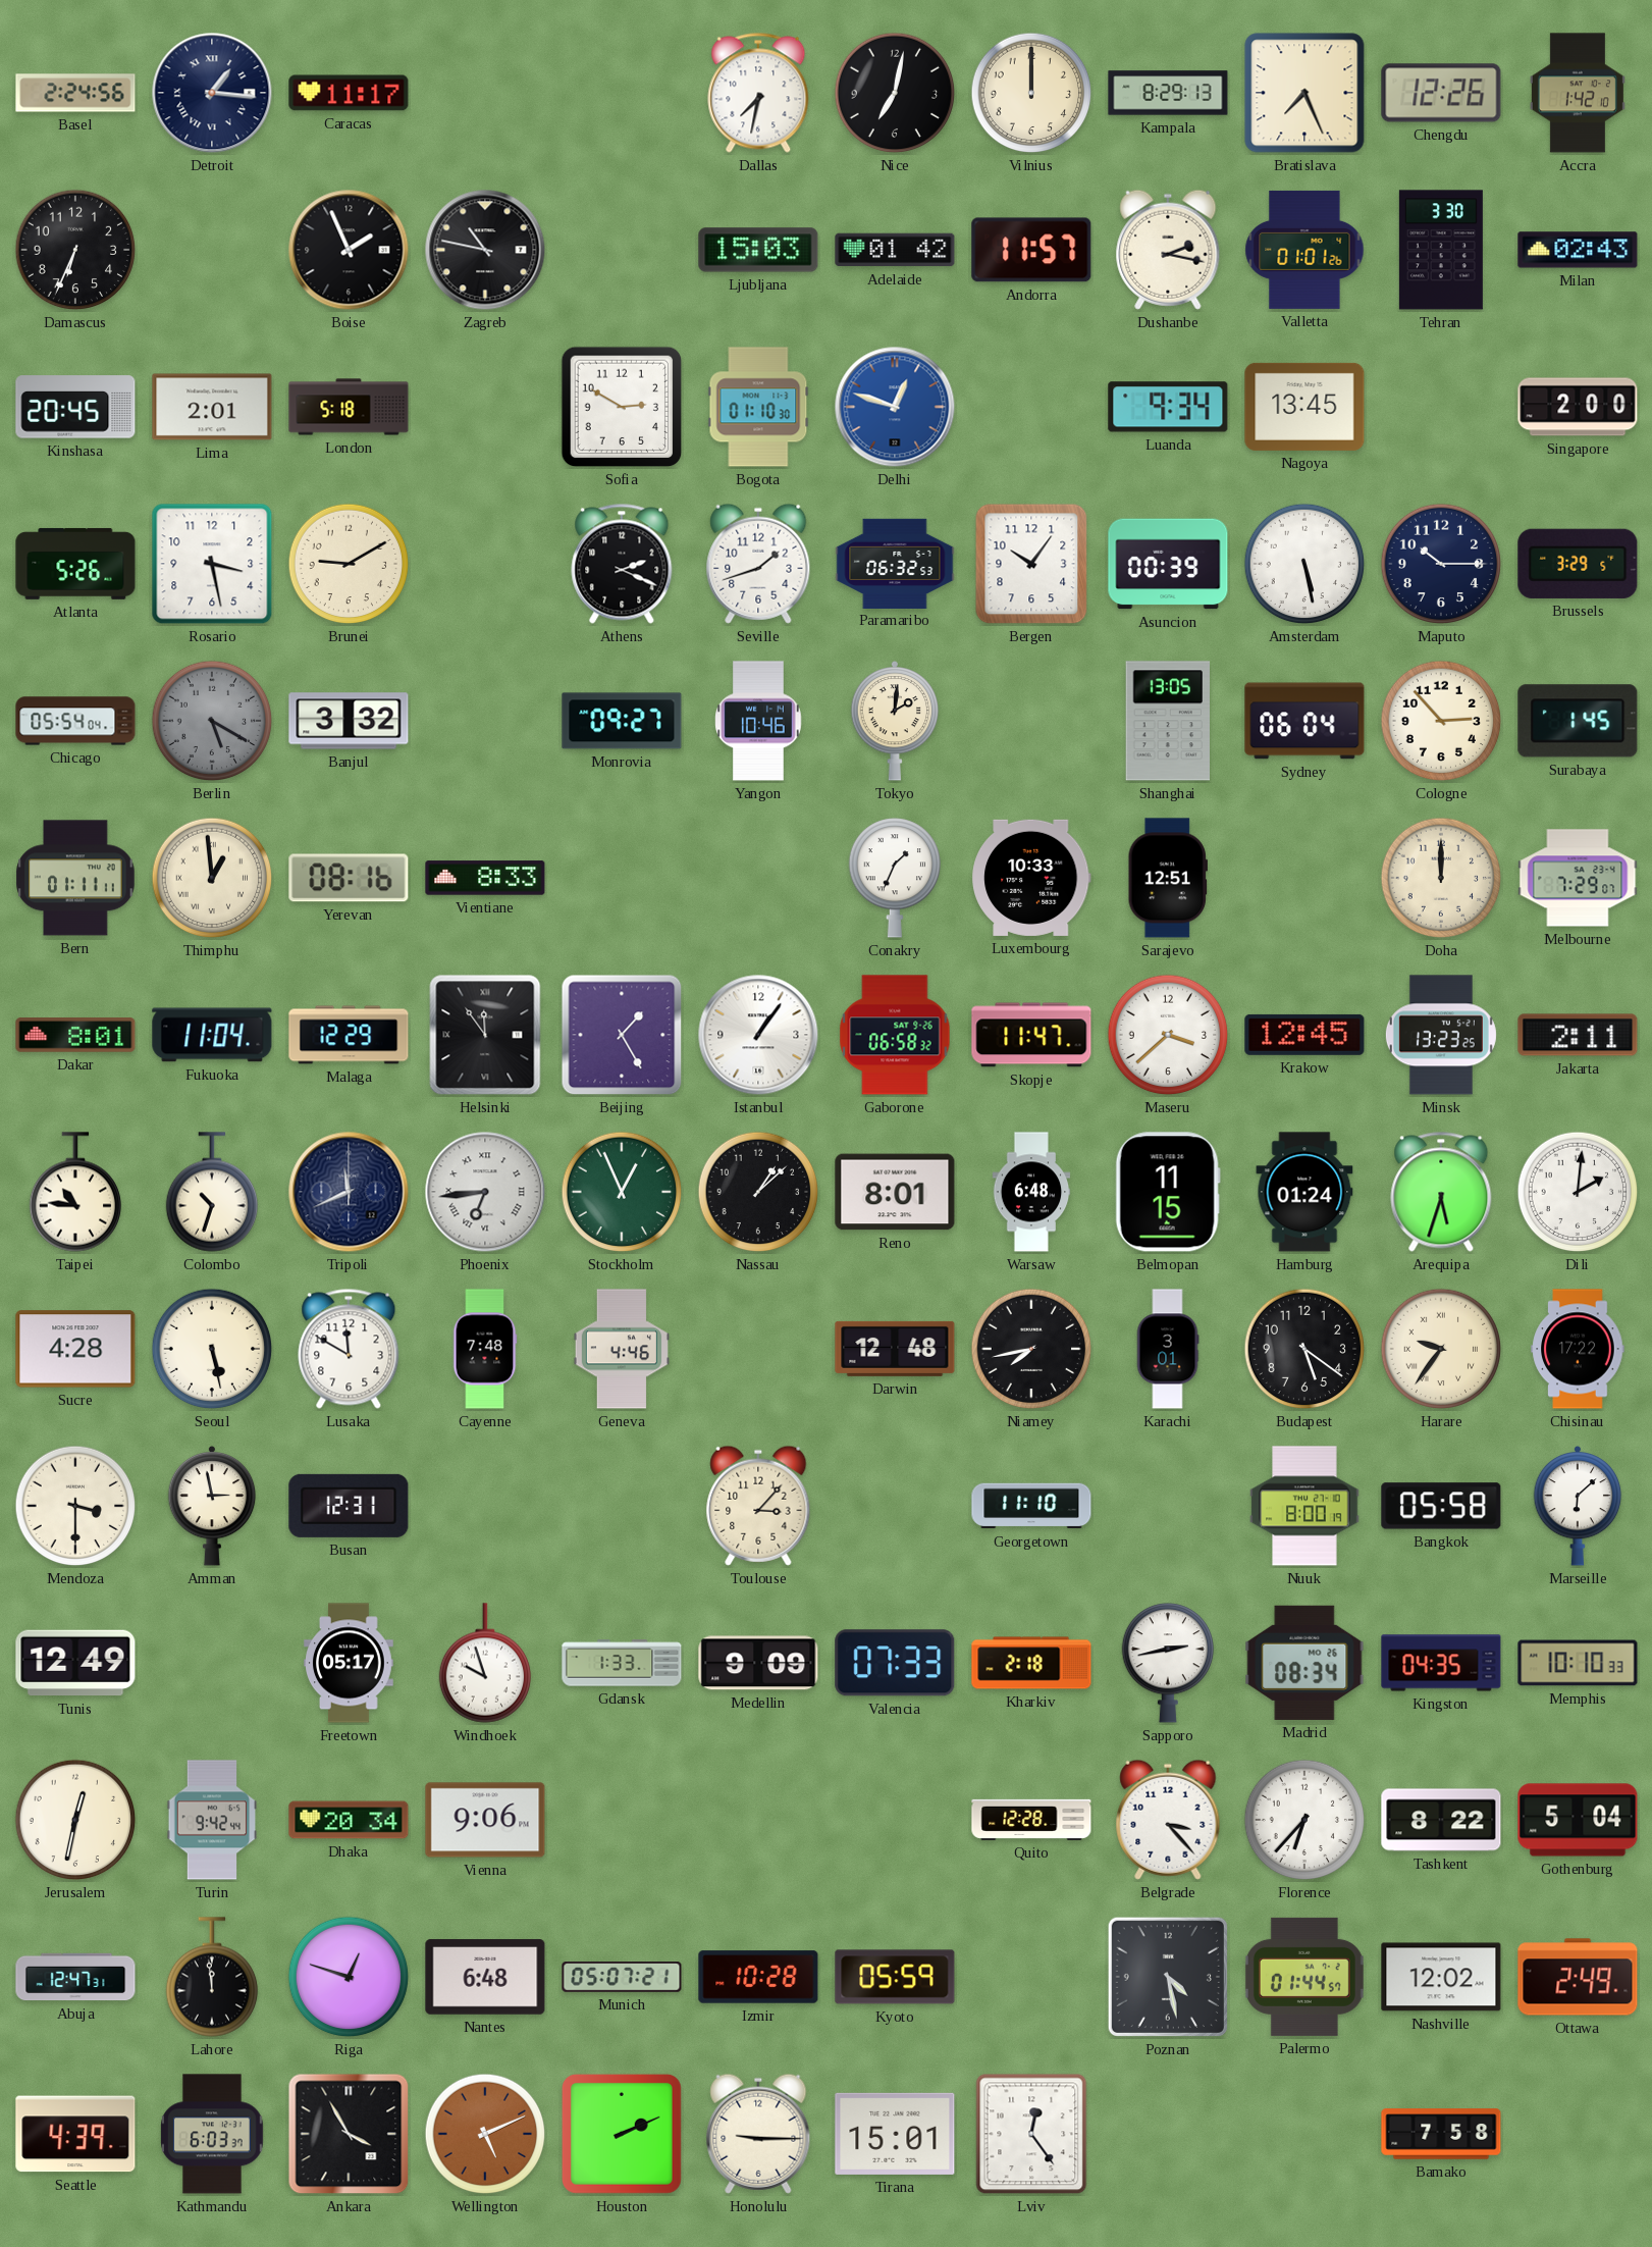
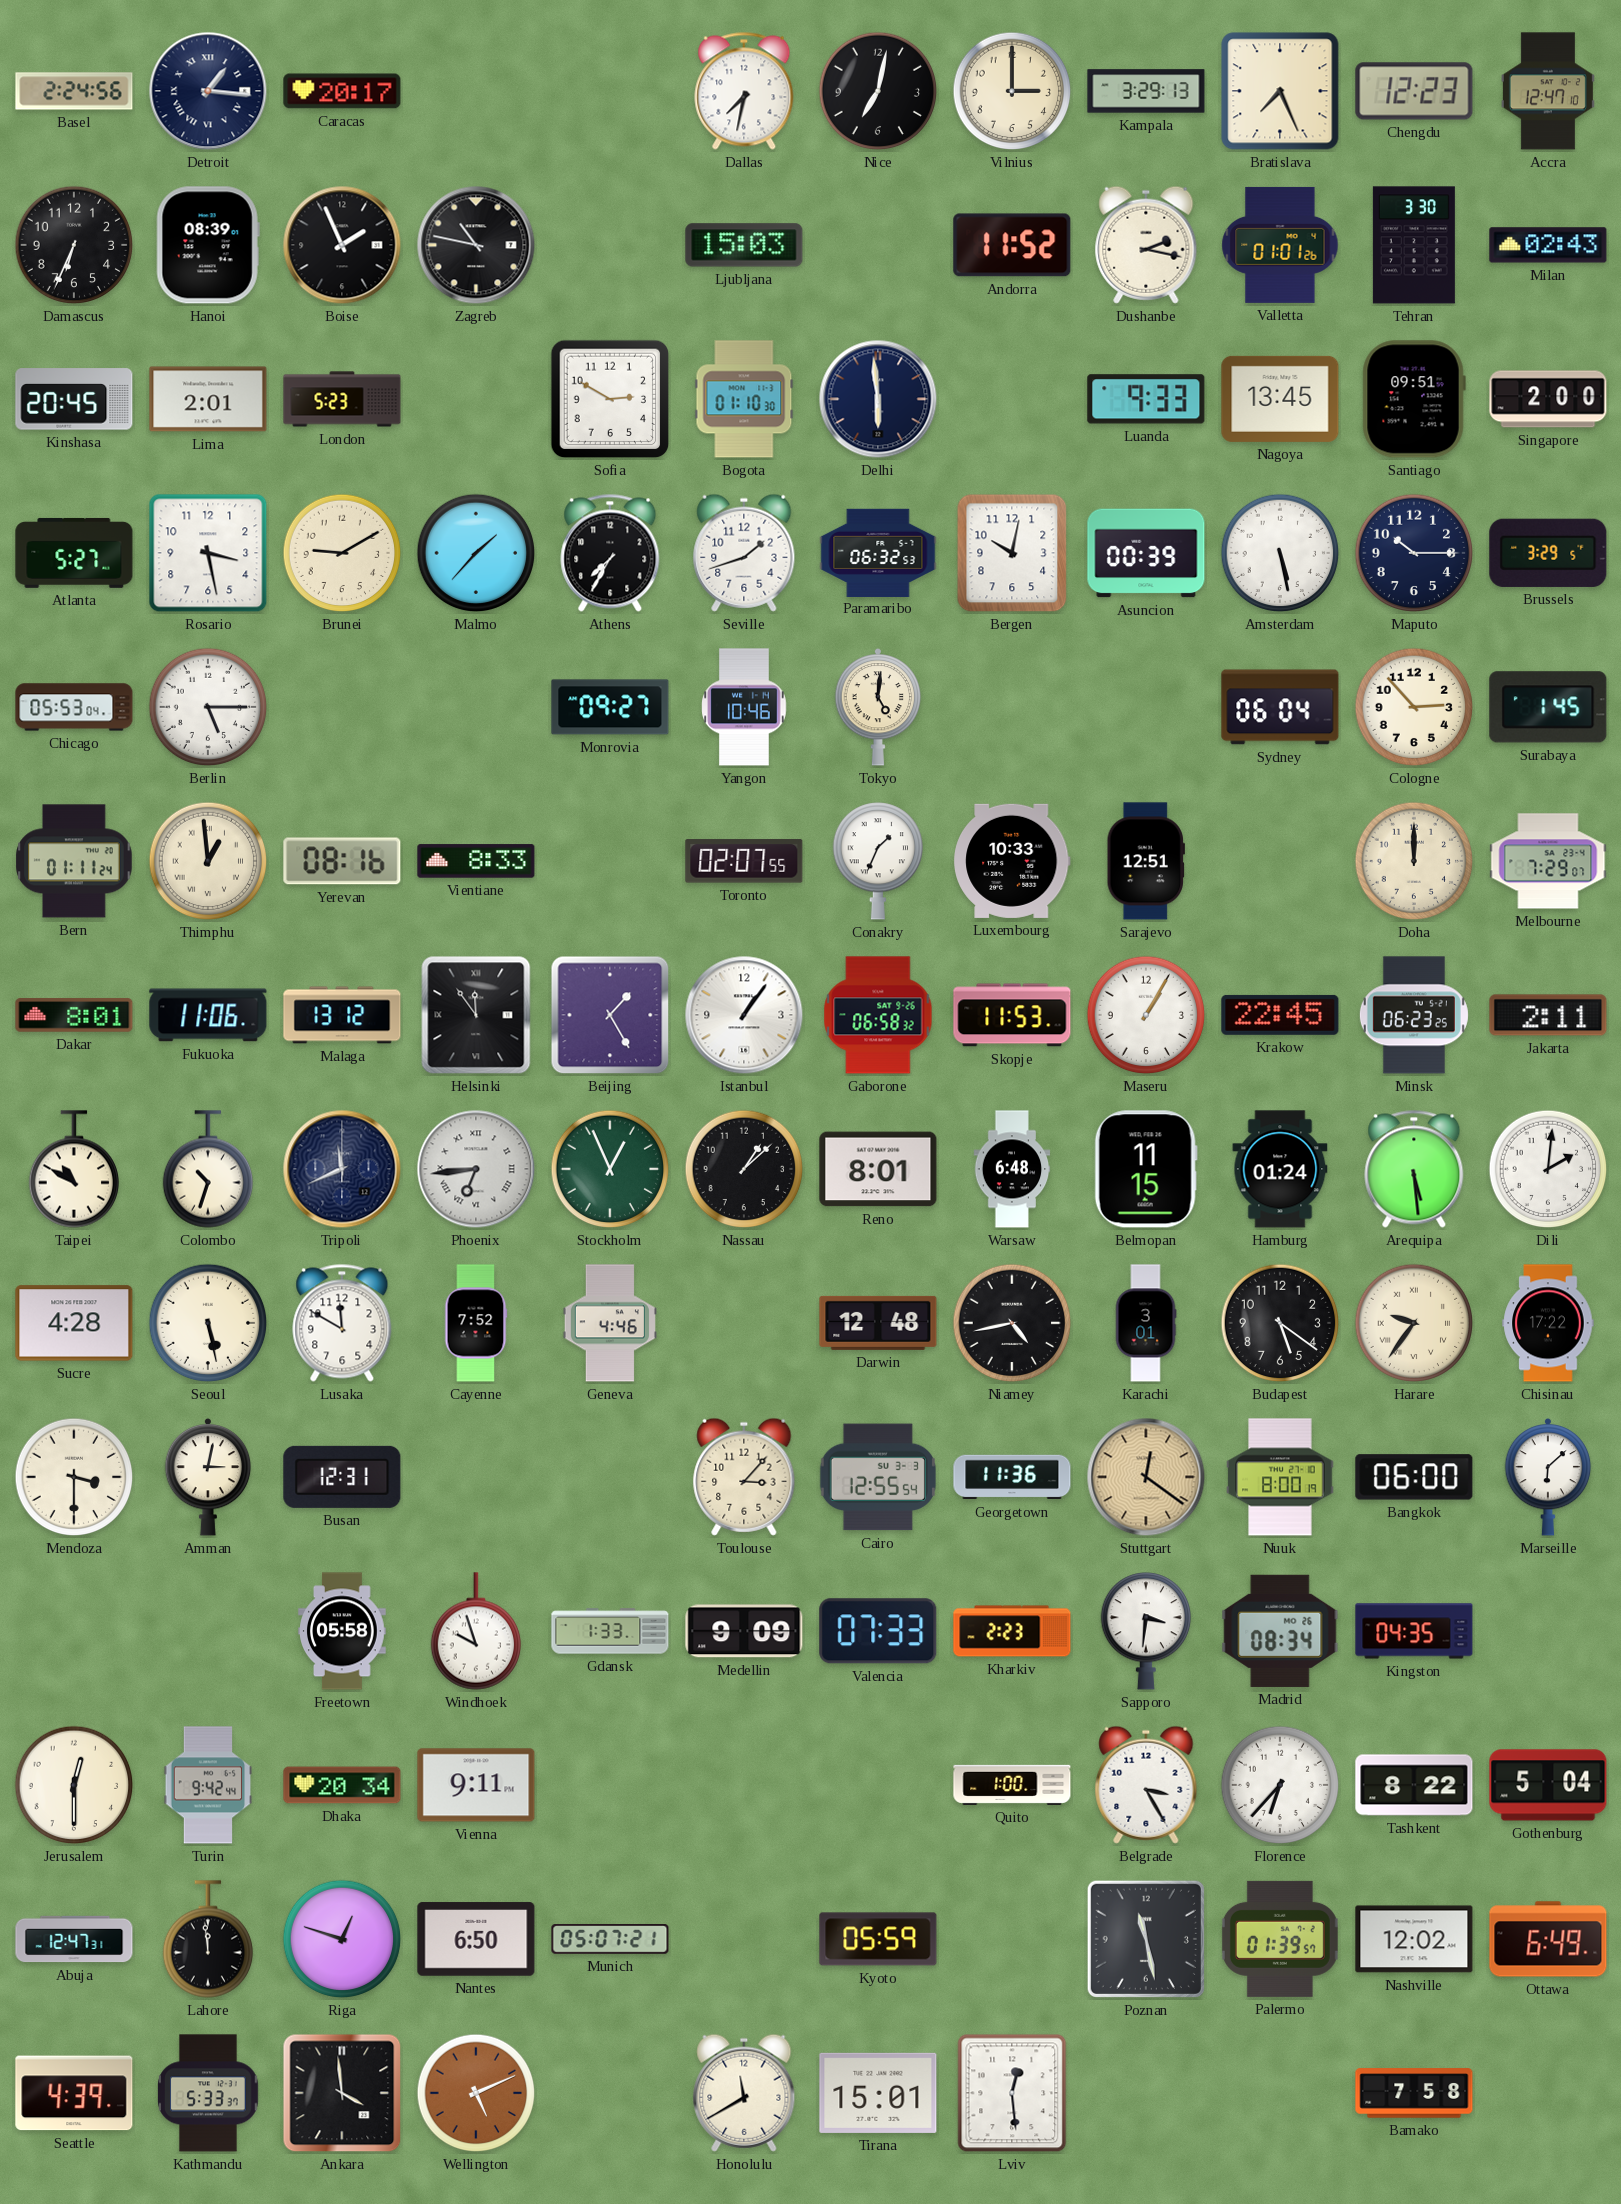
Caracas: 11:17 -> 20:17 (342, 91)
Vilnius: 12:00 -> 3:00 (1012, 91)
Kampala: 8:29 -> 3:29 (1146, 91)
Chengdu: 12:26 -> 12:23 (1414, 91)
Accra: 1:42 -> 12:47 (1548, 91)
Hanoi: none -> 08:39 (208, 245)
Adelaide: 01:42 -> none (895, 250)
Andorra: 11:57 -> 11:52 (1012, 245)
London: 5:18 -> 5:23 (342, 399)
Delhi: 12:48 -> 5:59 (878, 399)
Delhi dial: blue -> navy (878, 399)
Luanda: 9:34 -> 9:33 (1146, 399)
Santiago: none -> 09:51 (1414, 399)
Atlanta: 5:26 -> 5:27 (74, 553)
Malmo: none -> 1:37 (476, 553)
Athens: 2:19 -> 7:35 (610, 553)
Bergen: 10:06 -> 10:02 (1012, 553)
Chicago: 05:54 -> 05:53 (74, 707)
Berlin: 5:20 -> 5:15 (208, 707)
Berlin dial: grey -> white (208, 707)
Banjul: 3:32 -> none (349, 721)
Tokyo: 2:01 -> 5:01 (878, 707)
Shanghai: 13:05 -> none (1167, 721)
Bern: 01:11:11 -> 01:11:24 (74, 861)
Toronto: none -> 02:07 (744, 861)
Fukuoka: 11:04 -> 11:06 (208, 1015)
Malaga: 12:29 -> 13:12 (342, 1015)
Skopje: 11:47 -> 11:53 (1012, 1015)
Maseru: 3:38 -> 1:05 (1146, 1015)
Krakow: 12:45 -> 22:45 (1280, 1015)
Minsk: 13:23 -> 06:23 (1414, 1015)
Taipei: 10:46 -> 10:50 (73, 1169)
Arequipa: 5:33 -> 5:29 (1414, 1169)
Cayenne: 7:48 -> 7:52 (476, 1323)
Niamey: 7:43 -> 4:43 (1012, 1323)
Amman: 2:58 -> 3:02 (208, 1477)
Cairo: none -> 12:55 (878, 1477)
Georgetown: 11:10 -> 11:36 (1012, 1477)
Stuttgart: none -> 12:21 (1146, 1477)
Bangkok: 05:58 -> 06:00 (1414, 1477)
Tunis: 12:49 -> none (75, 1663)
Freetown: 05:17 -> 05:58 (342, 1631)
Kharkiv: 2:18 -> 2:23 (1012, 1631)
Sapporo: 2:43 -> 3:31 (1145, 1631)
Memphis: 10:10 -> none (1578, 1663)
Jerusalem: 12:32 -> 12:30 (74, 1785)
Vienna: 9:06 -> 9:11 (476, 1785)
Quito: 12:28 -> 1:00 (1012, 1785)
Belgrade: 3:23 -> 3:25 (1146, 1785)
Nantes: 6:48 -> 6:50 (476, 1939)
Izmir: 10:28 -> none (758, 1977)
Poznan: 4:28 -> 11:28 (1146, 1939)
Palermo: 01:44 -> 01:39 (1280, 1939)
Ottawa: 2:49 -> 6:49 (1548, 1939)
Kathmandu: 6:03 -> 5:33 (208, 2093)
Ankara: 3:55 -> 3:59 (342, 2093)
Houston: 2:11 -> none (622, 2134)
Honolulu: 9:15 -> 11:40 (744, 2093)
Lviv: 12:24 -> 12:29 (1012, 2093)
